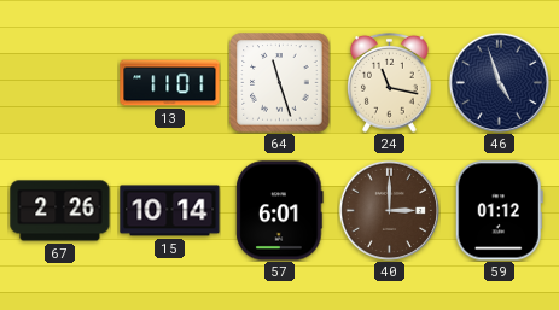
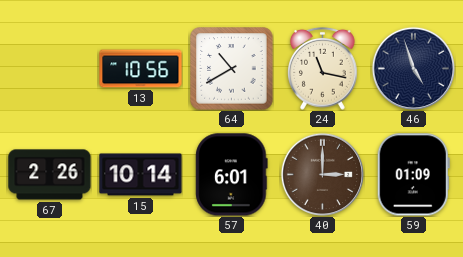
13: 11:01 -> 10:56 (141, 69)
64: 11:27 -> 10:40 (232, 69)
59: 01:12 -> 01:09 (413, 175)
